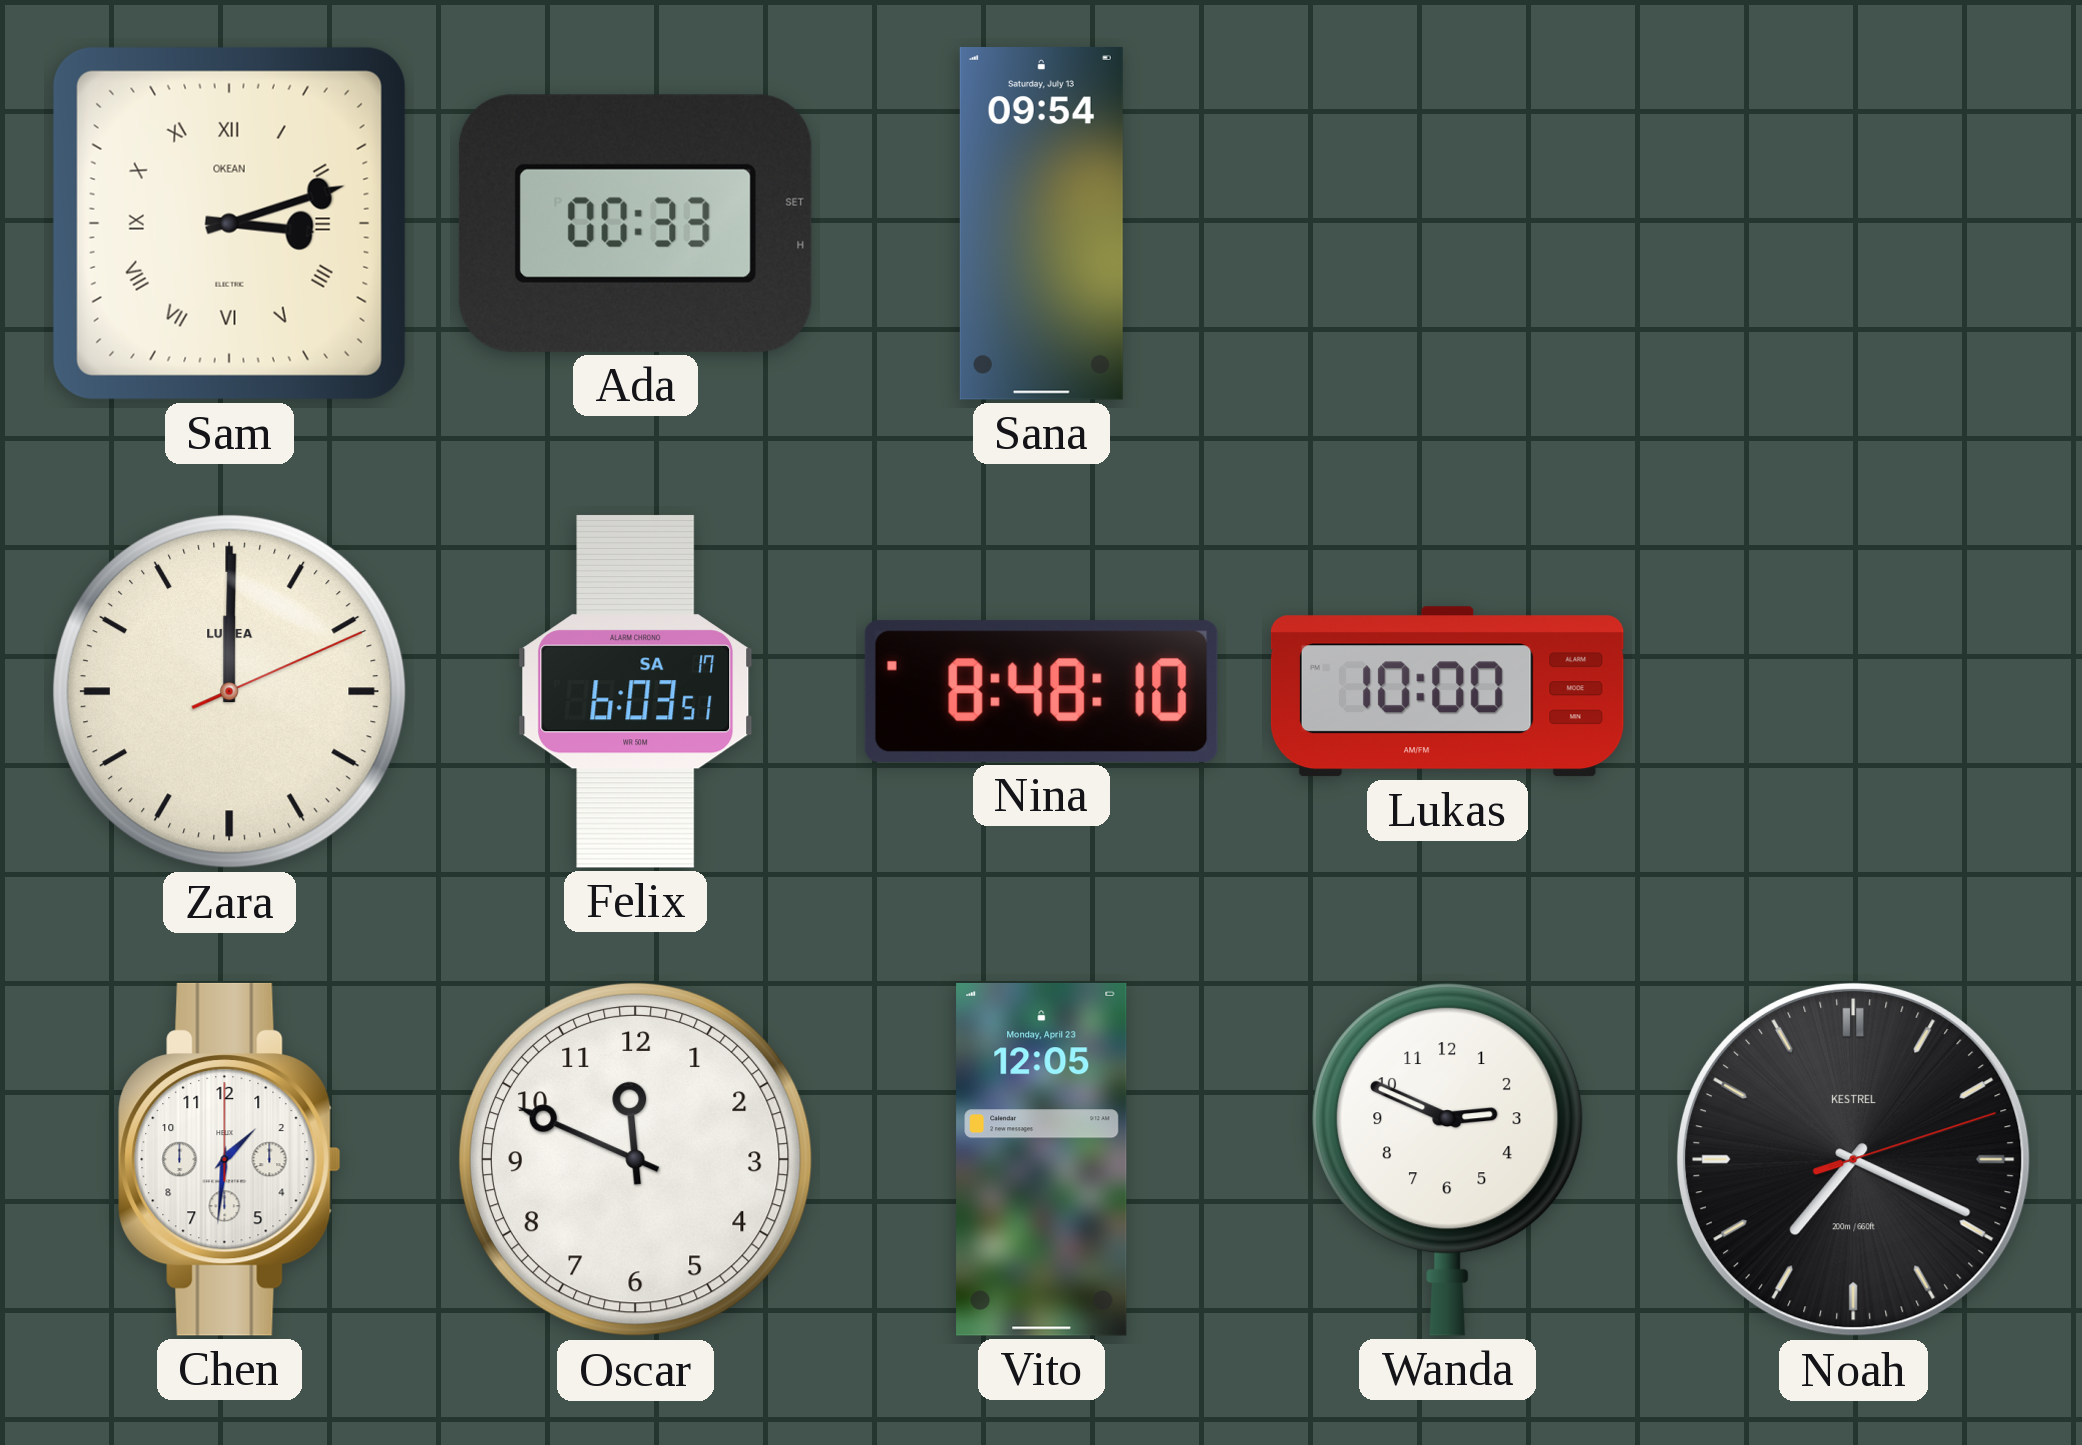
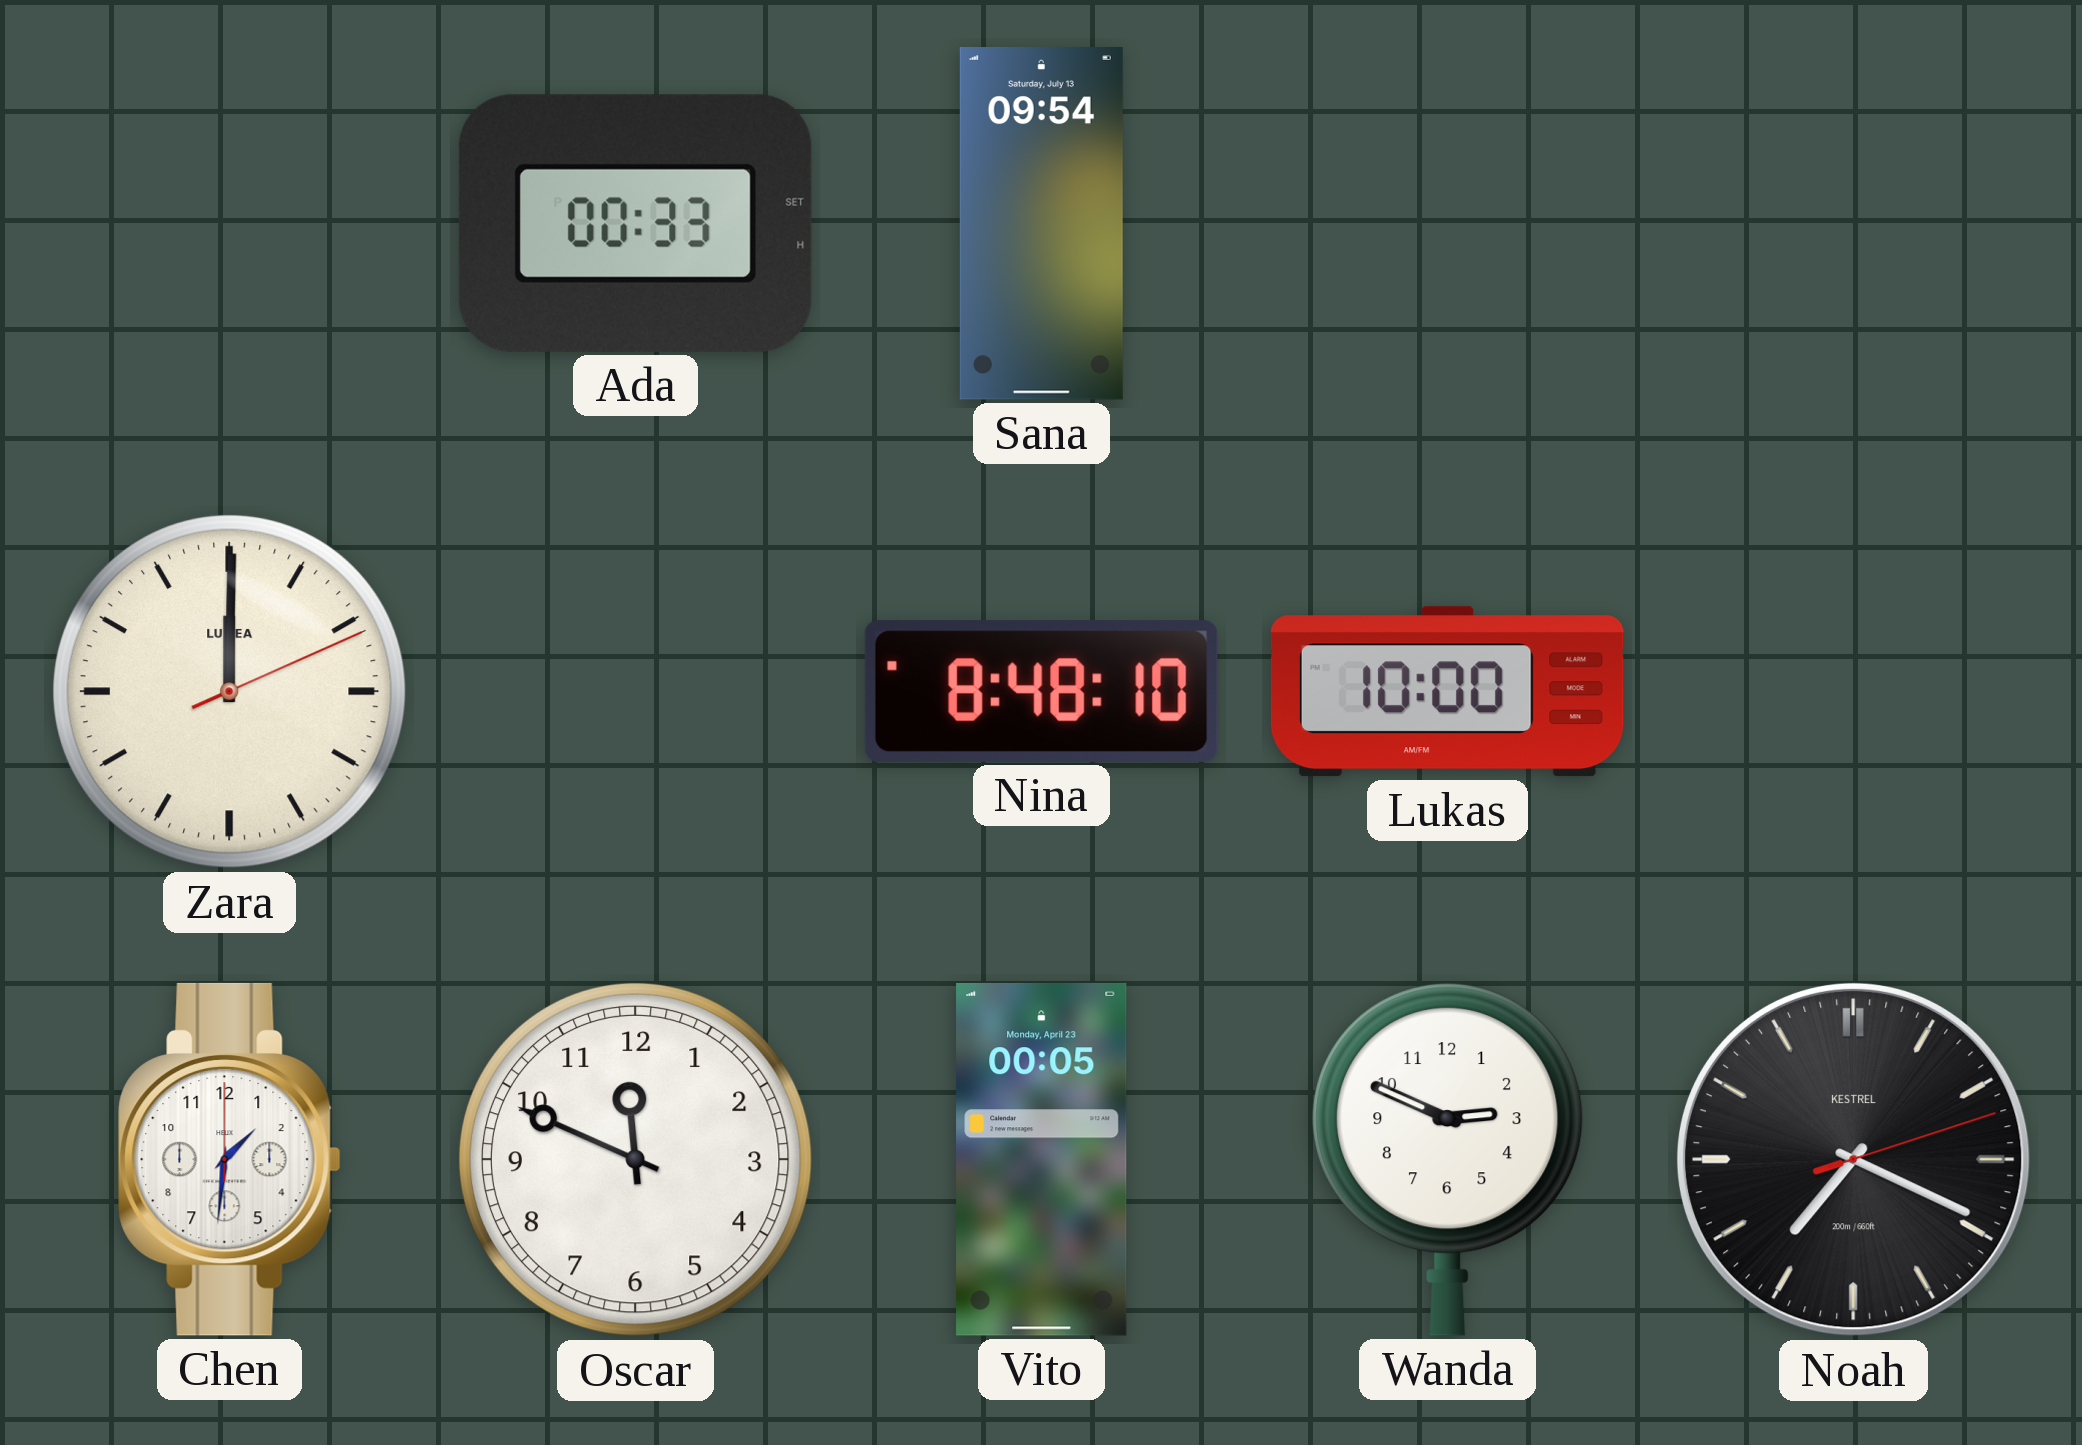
Sam: 3:12 -> none (229, 223)
Felix: 6:03 -> none (636, 691)
Vito: 12:05 -> 00:05 (1042, 1159)
